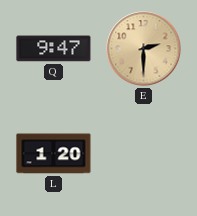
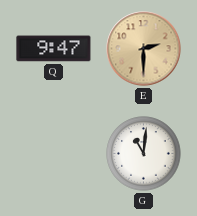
L: 1:20 -> none (54, 154)
G: none -> 11:01 (144, 154)
